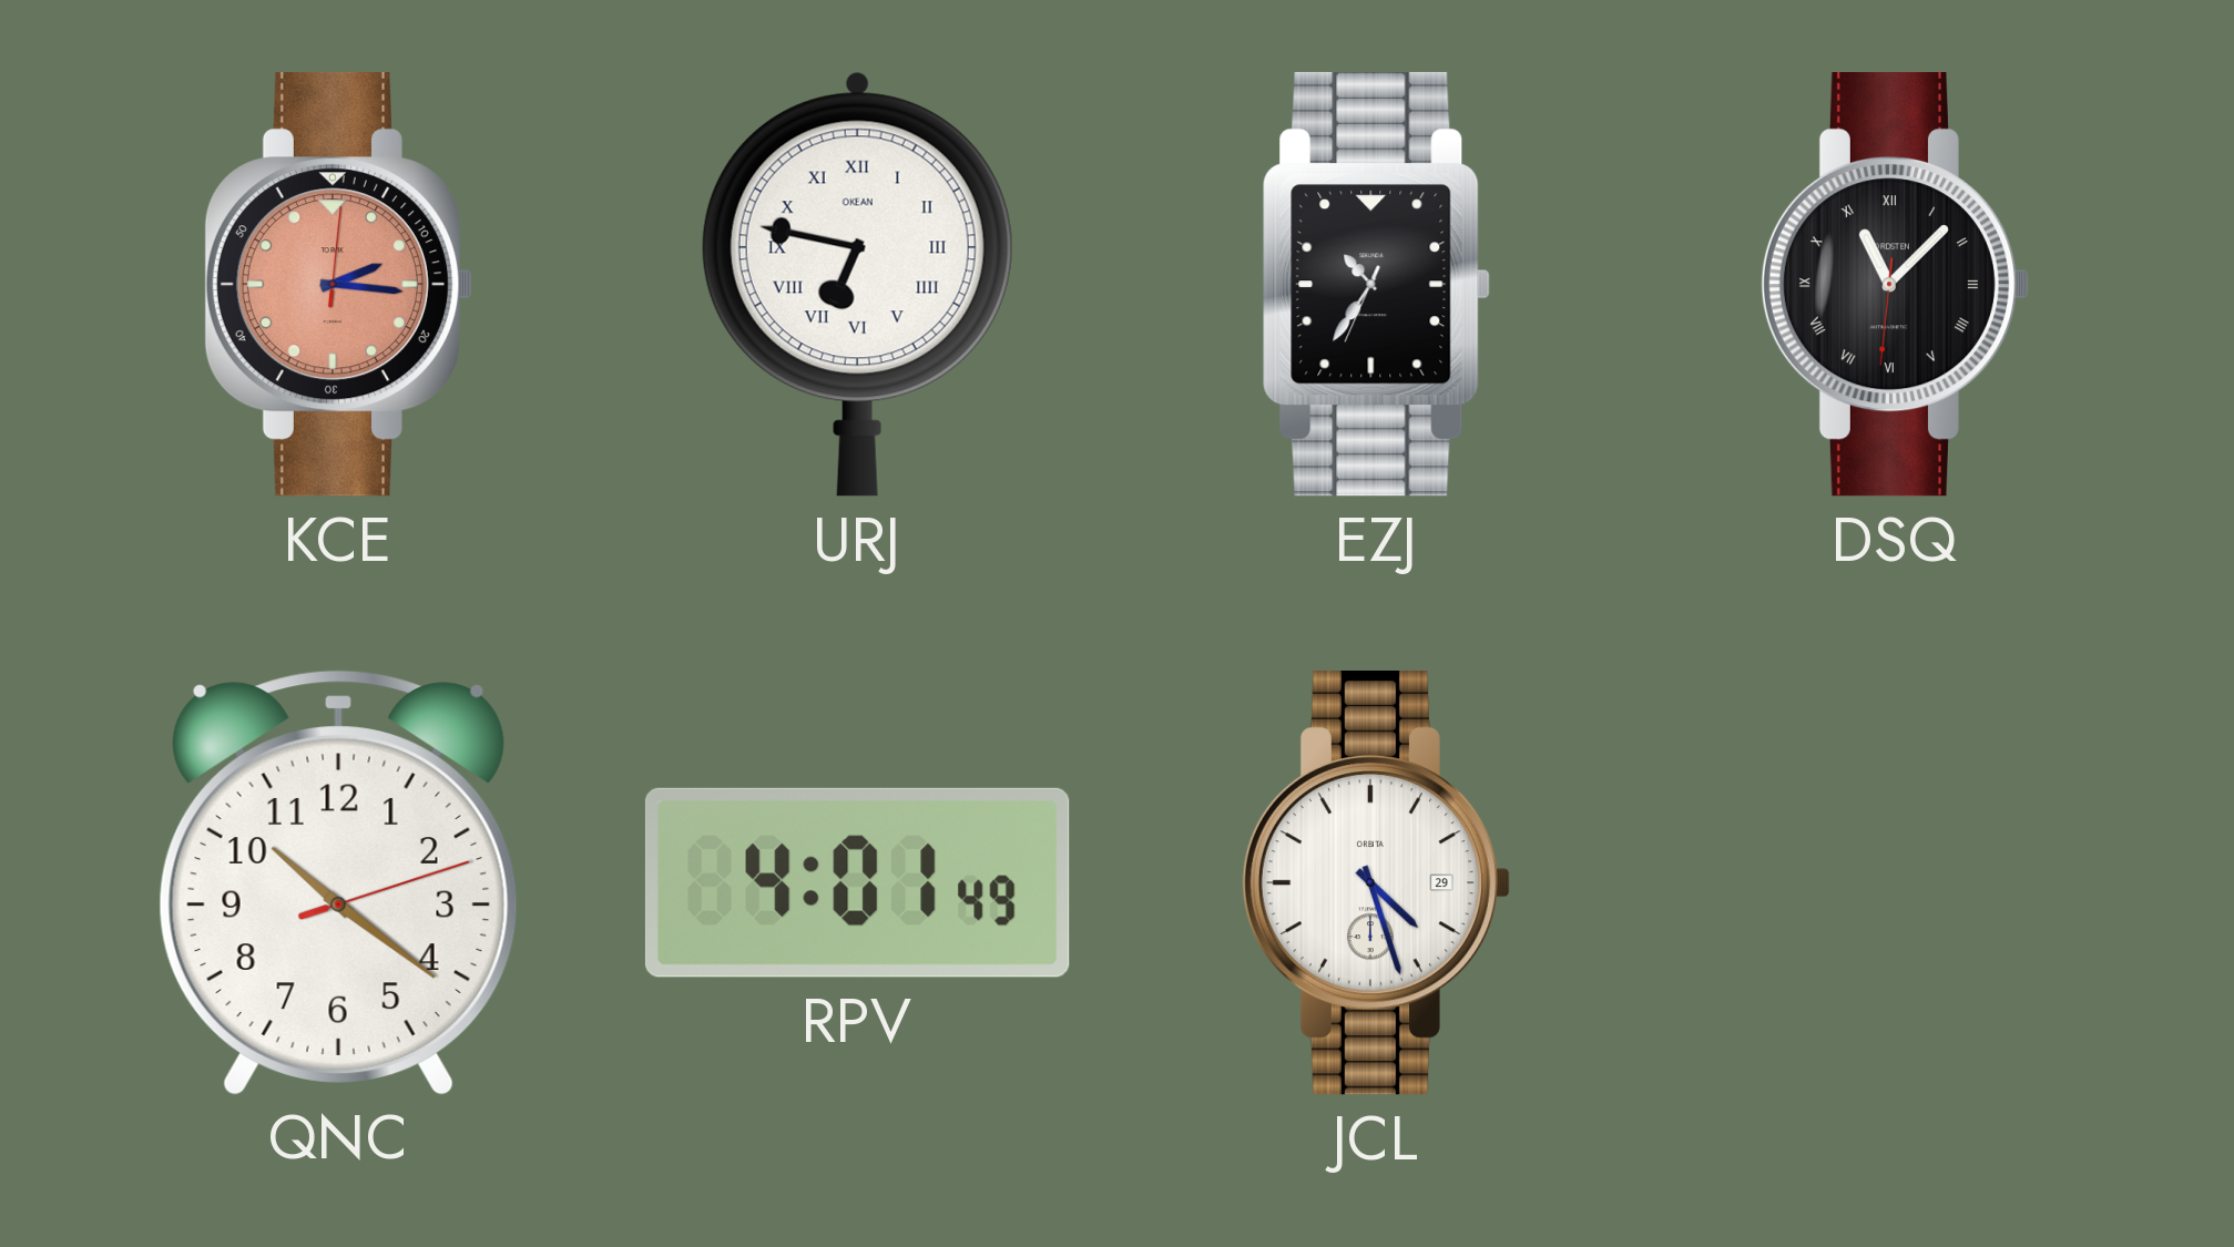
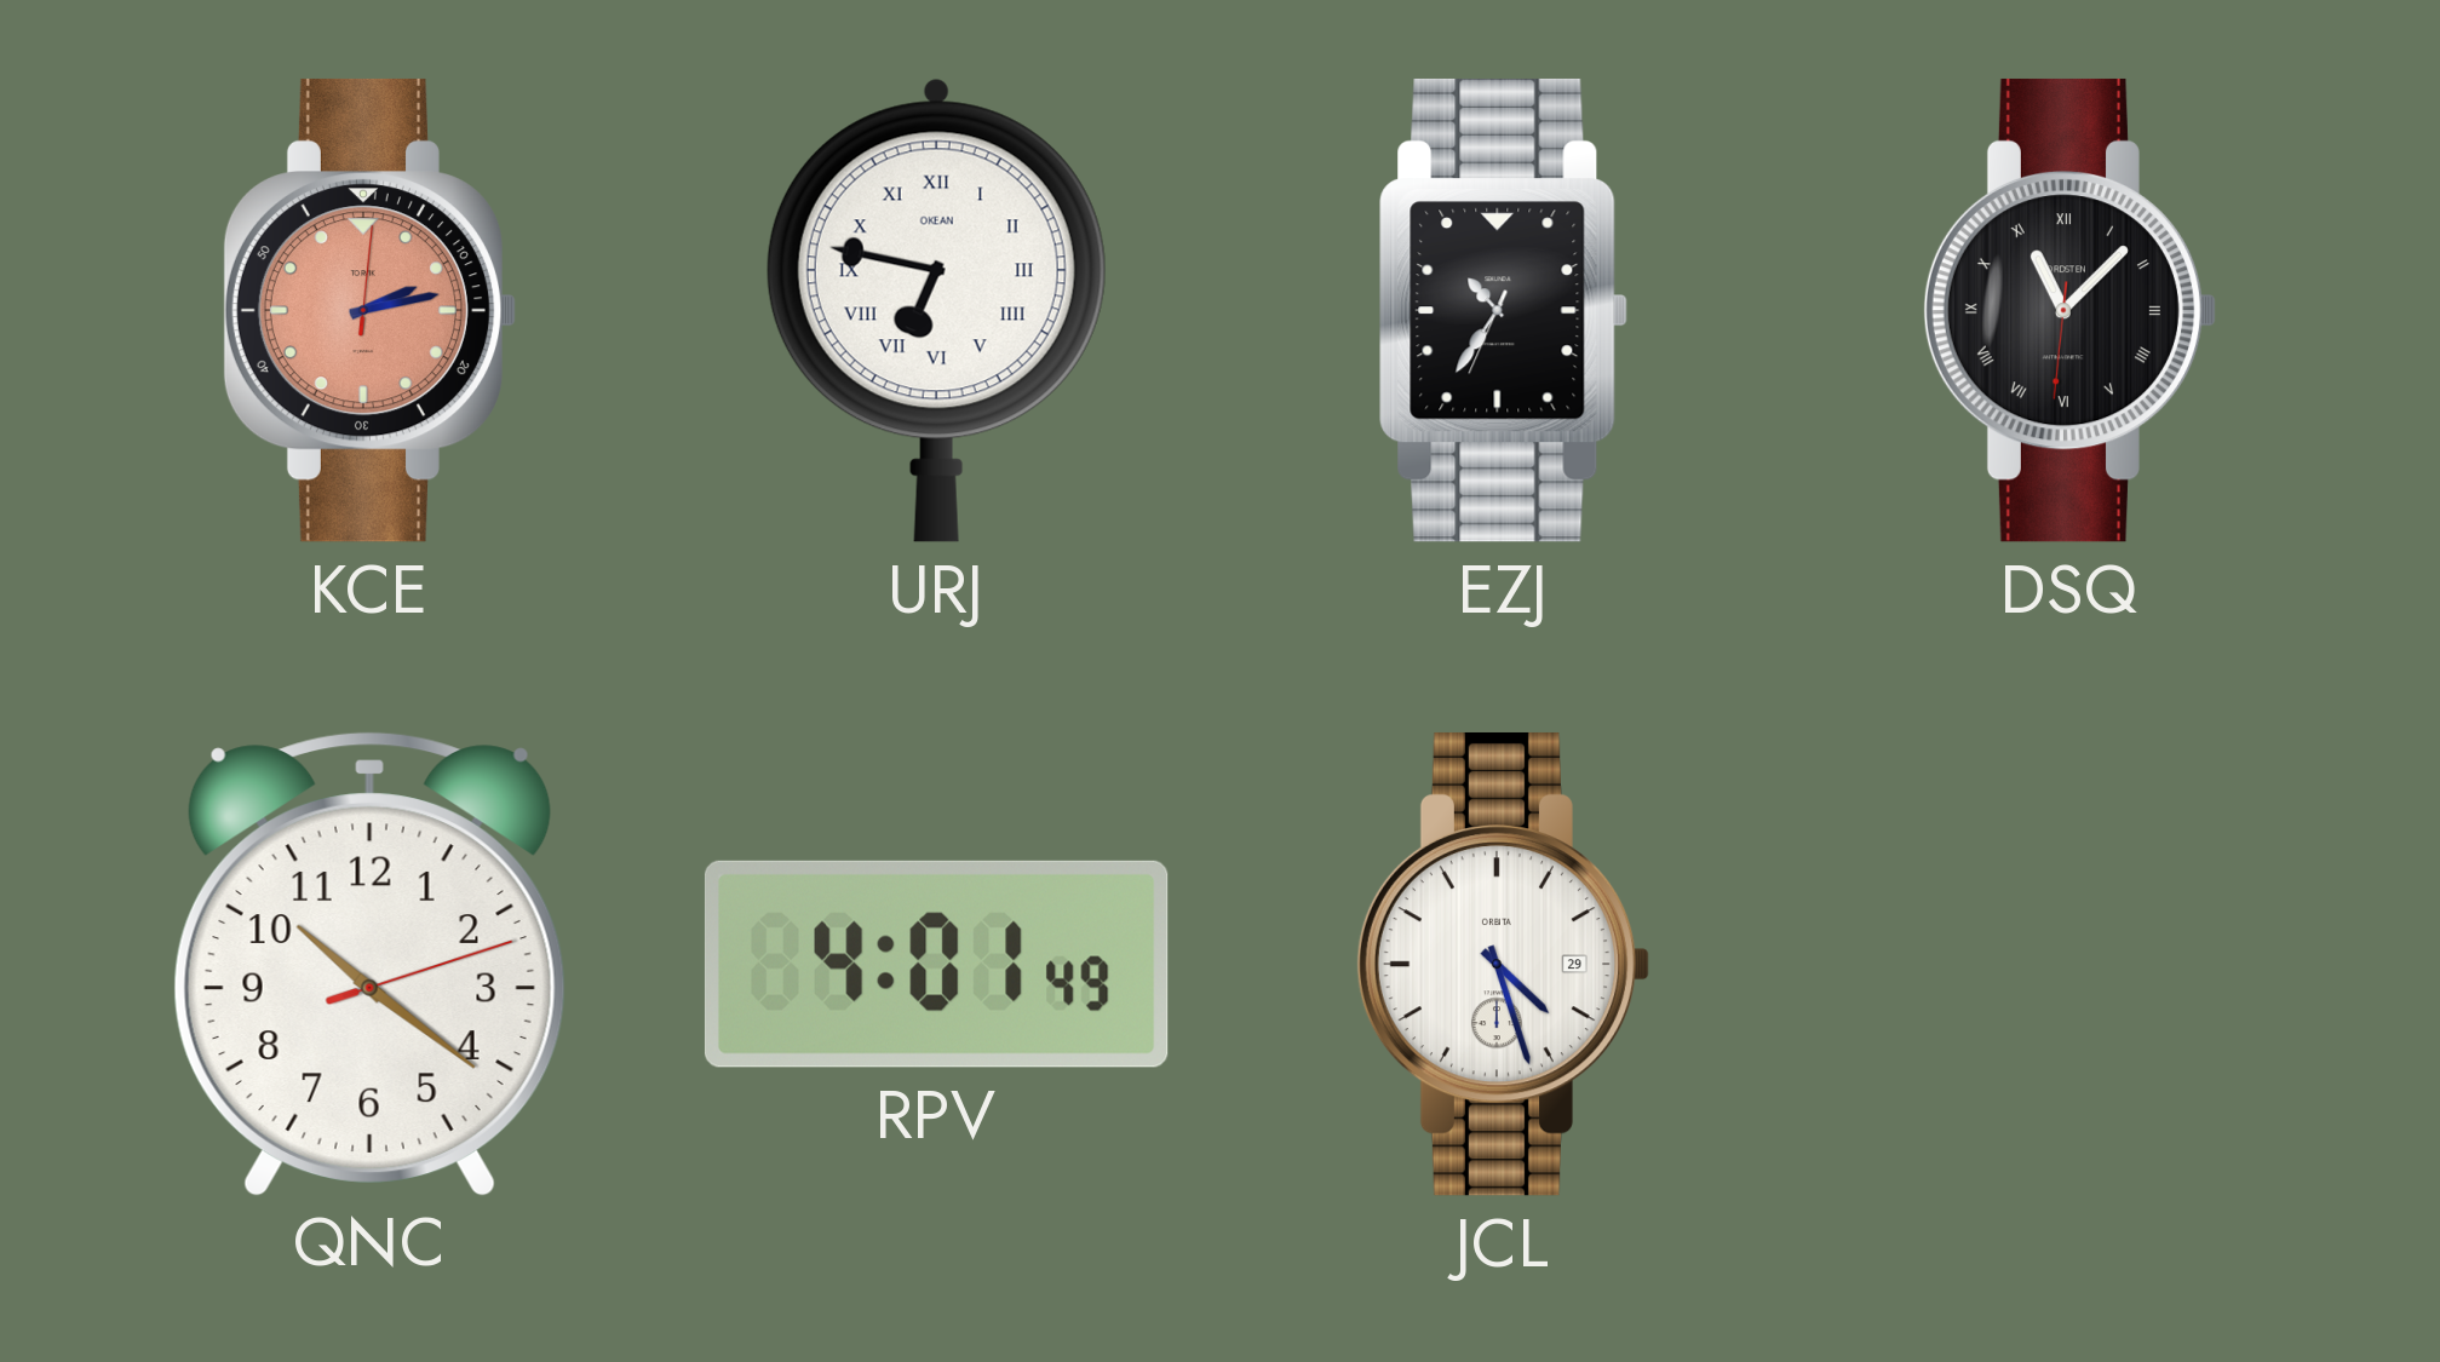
KCE: 2:16 -> 2:13 (369, 310)
